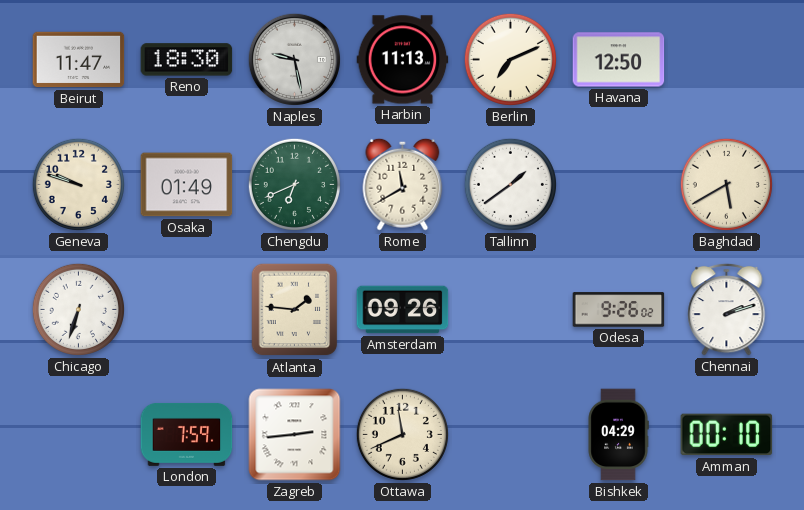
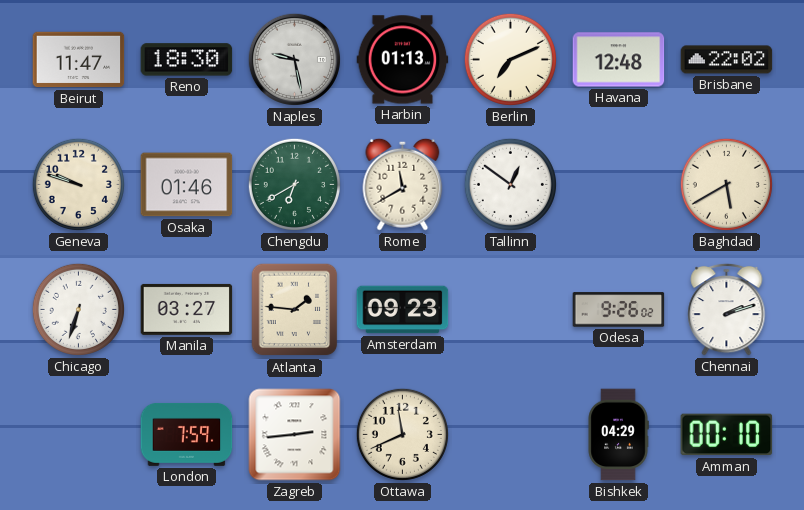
Harbin: 11:13 -> 01:13 (403, 60)
Havana: 12:50 -> 12:48 (619, 60)
Brisbane: none -> 22:02 (727, 60)
Osaka: 01:49 -> 01:46 (187, 185)
Chengdu: 6:41 -> 6:40 (294, 184)
Tallinn: 1:39 -> 12:51 (510, 184)
Manila: none -> 03:27 (187, 309)
Amsterdam: 09:26 -> 09:23 (403, 310)
